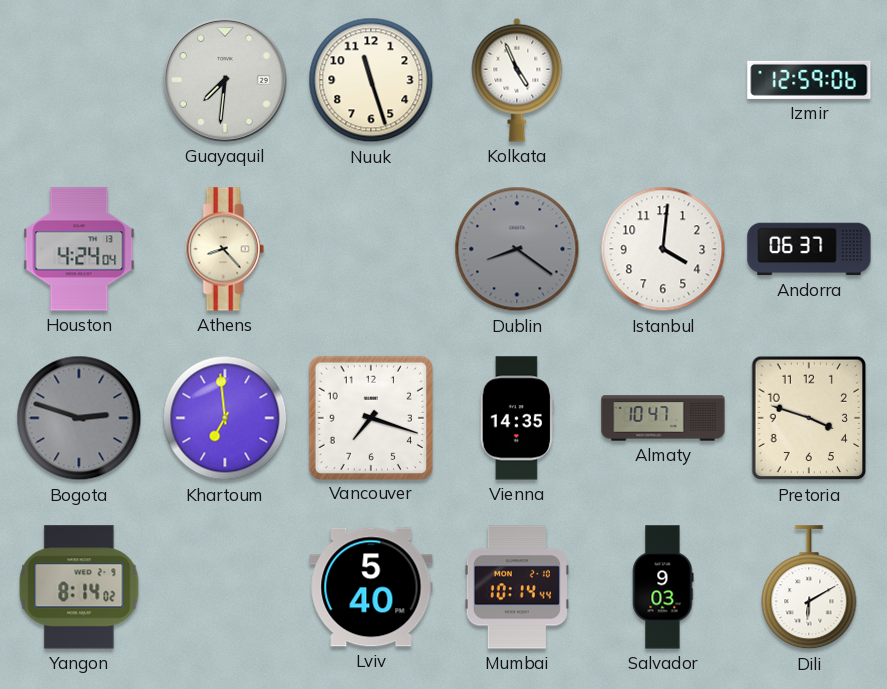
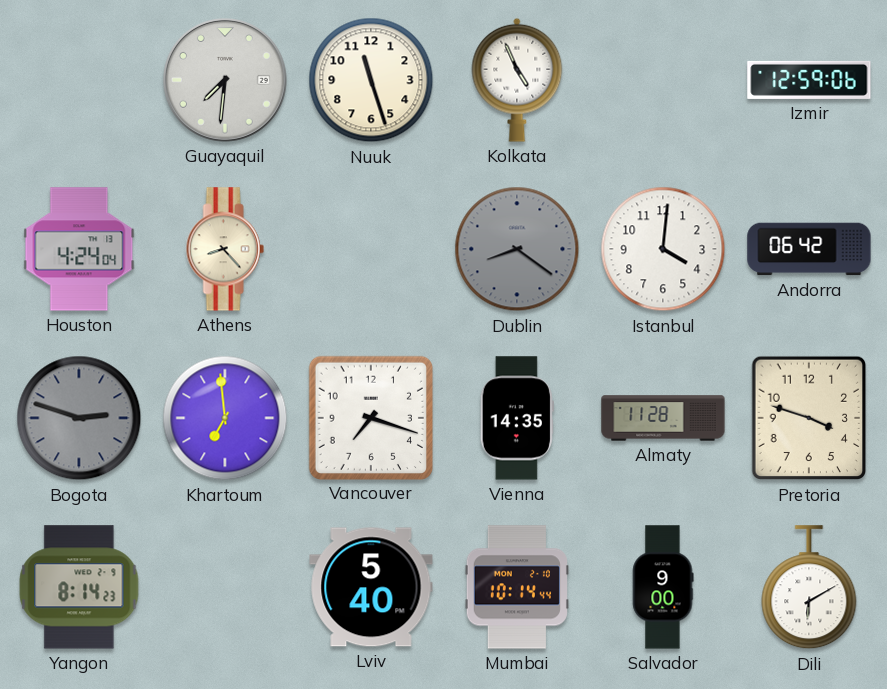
Andorra: 06:37 -> 06:42 (809, 249)
Almaty: 10:47 -> 11:28 (663, 418)
Yangon: 8:14:02 -> 8:14:23 (79, 587)
Salvador: 9:03 -> 9:00 (663, 587)
